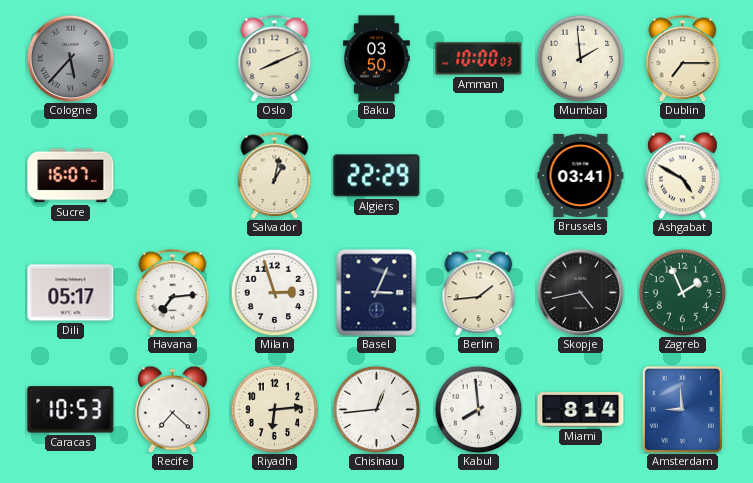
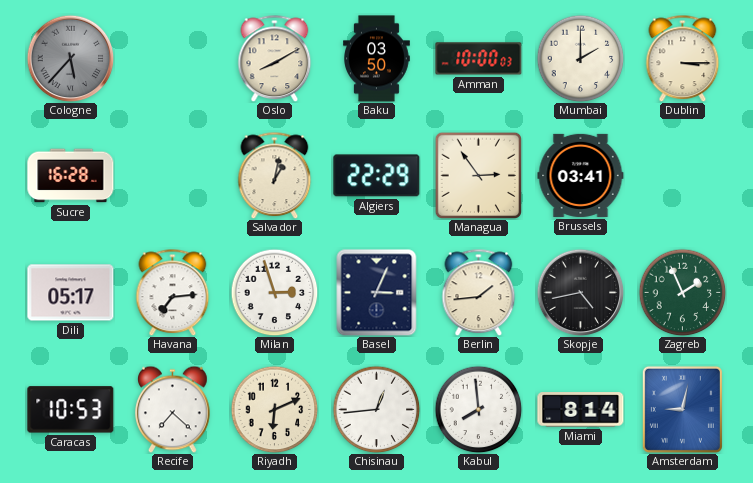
Oslo: 8:11 -> 8:10 (275, 58)
Mumbai: 1:59 -> 2:00 (580, 58)
Dublin: 7:15 -> 3:15 (683, 58)
Sucre: 16:07 -> 16:28 (71, 176)
Managua: none -> 2:54 (478, 175)
Ashgabat: 4:50 -> none (683, 175)
Riyadh: 6:14 -> 6:11 (274, 409)
Amsterdam: 8:59 -> 9:02 (682, 409)
